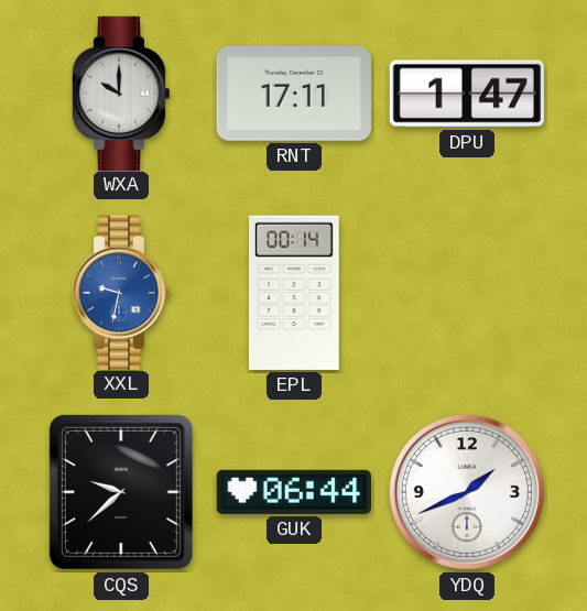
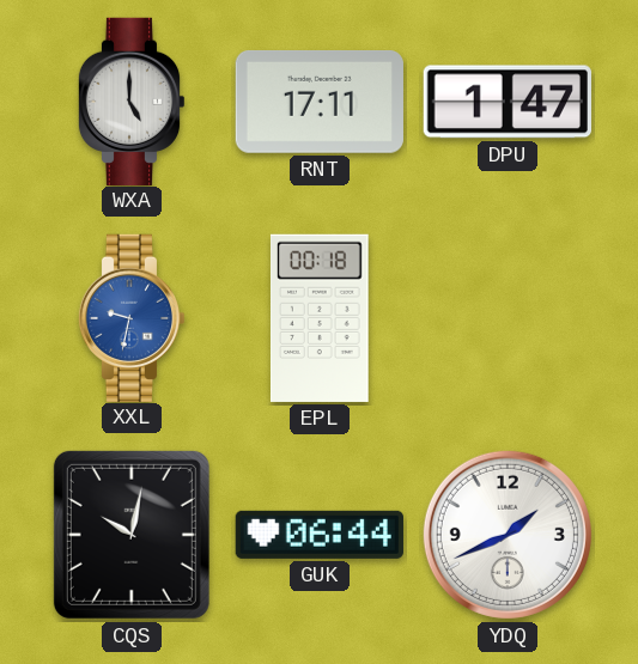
WXA: 10:00 -> 5:00 (132, 100)
EPL: 00:14 -> 00:18 (320, 318)
CQS: 9:38 -> 10:02 (132, 535)
